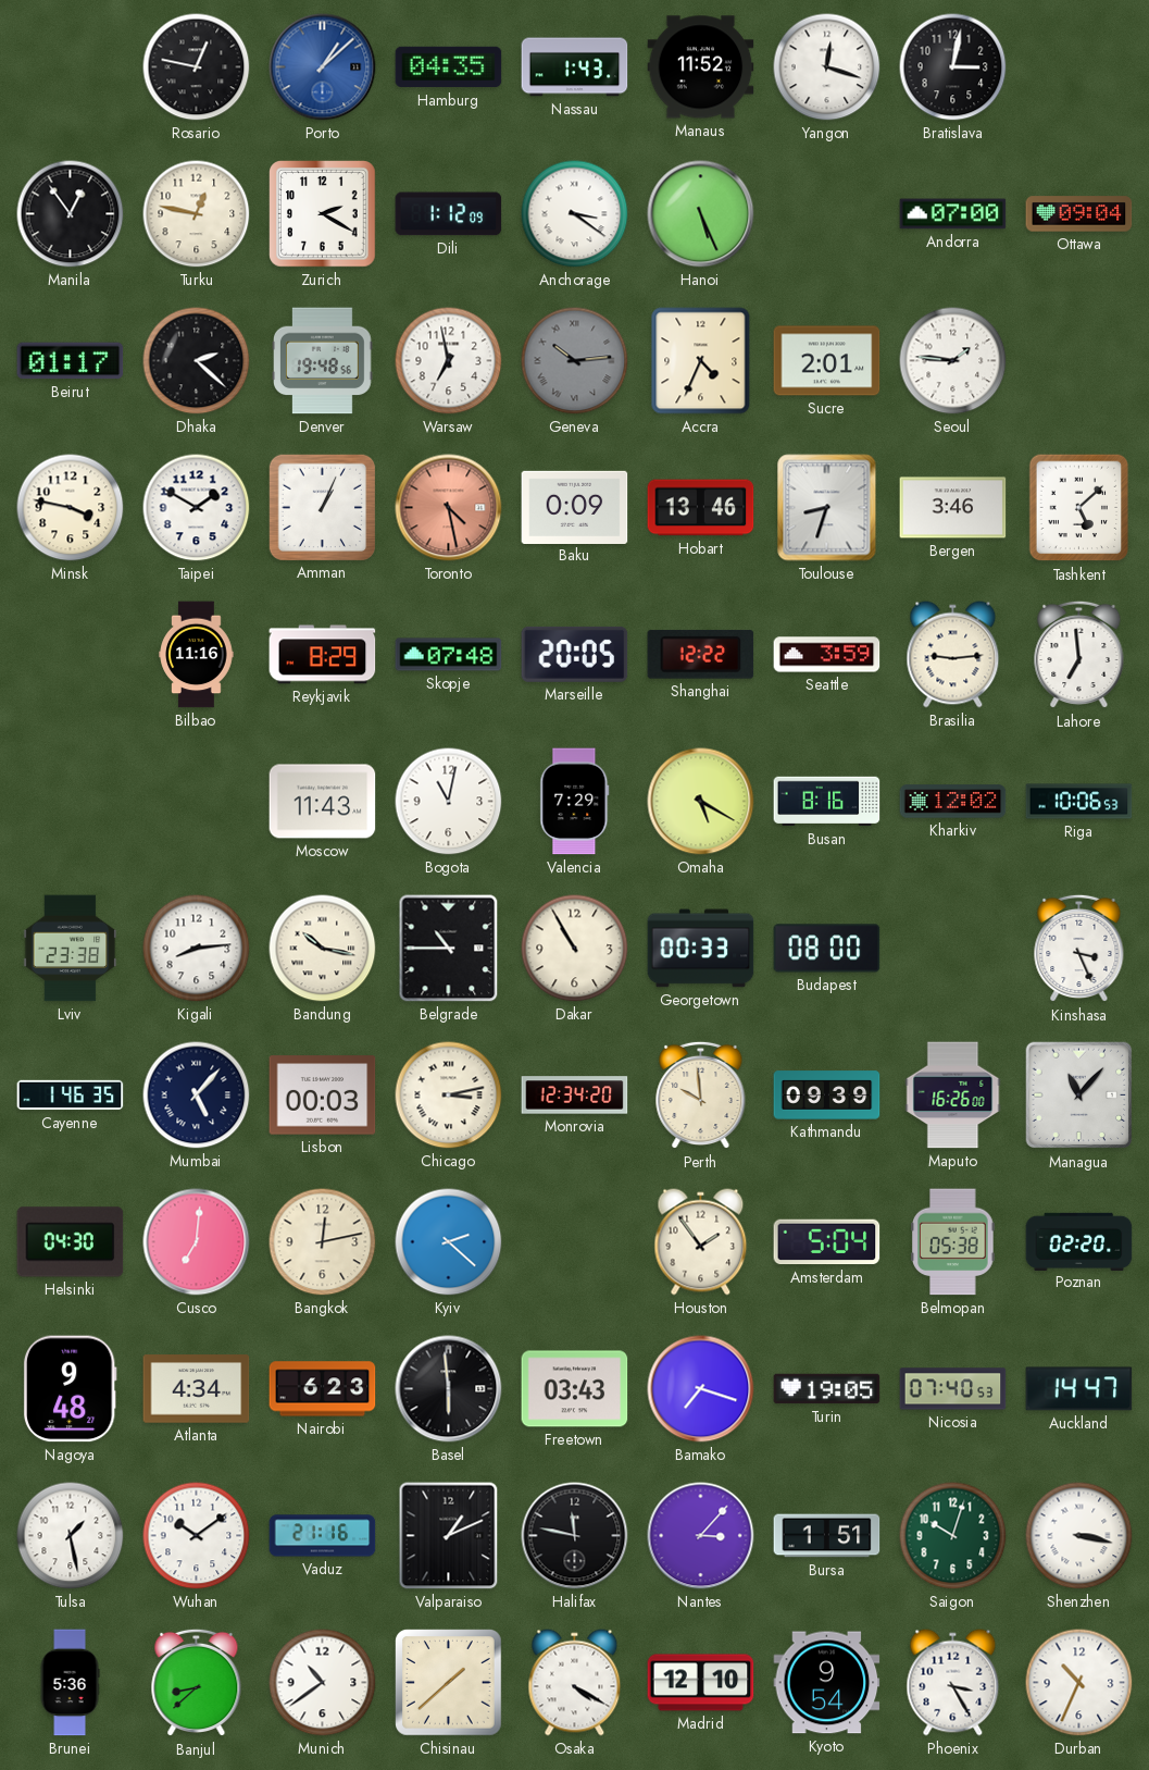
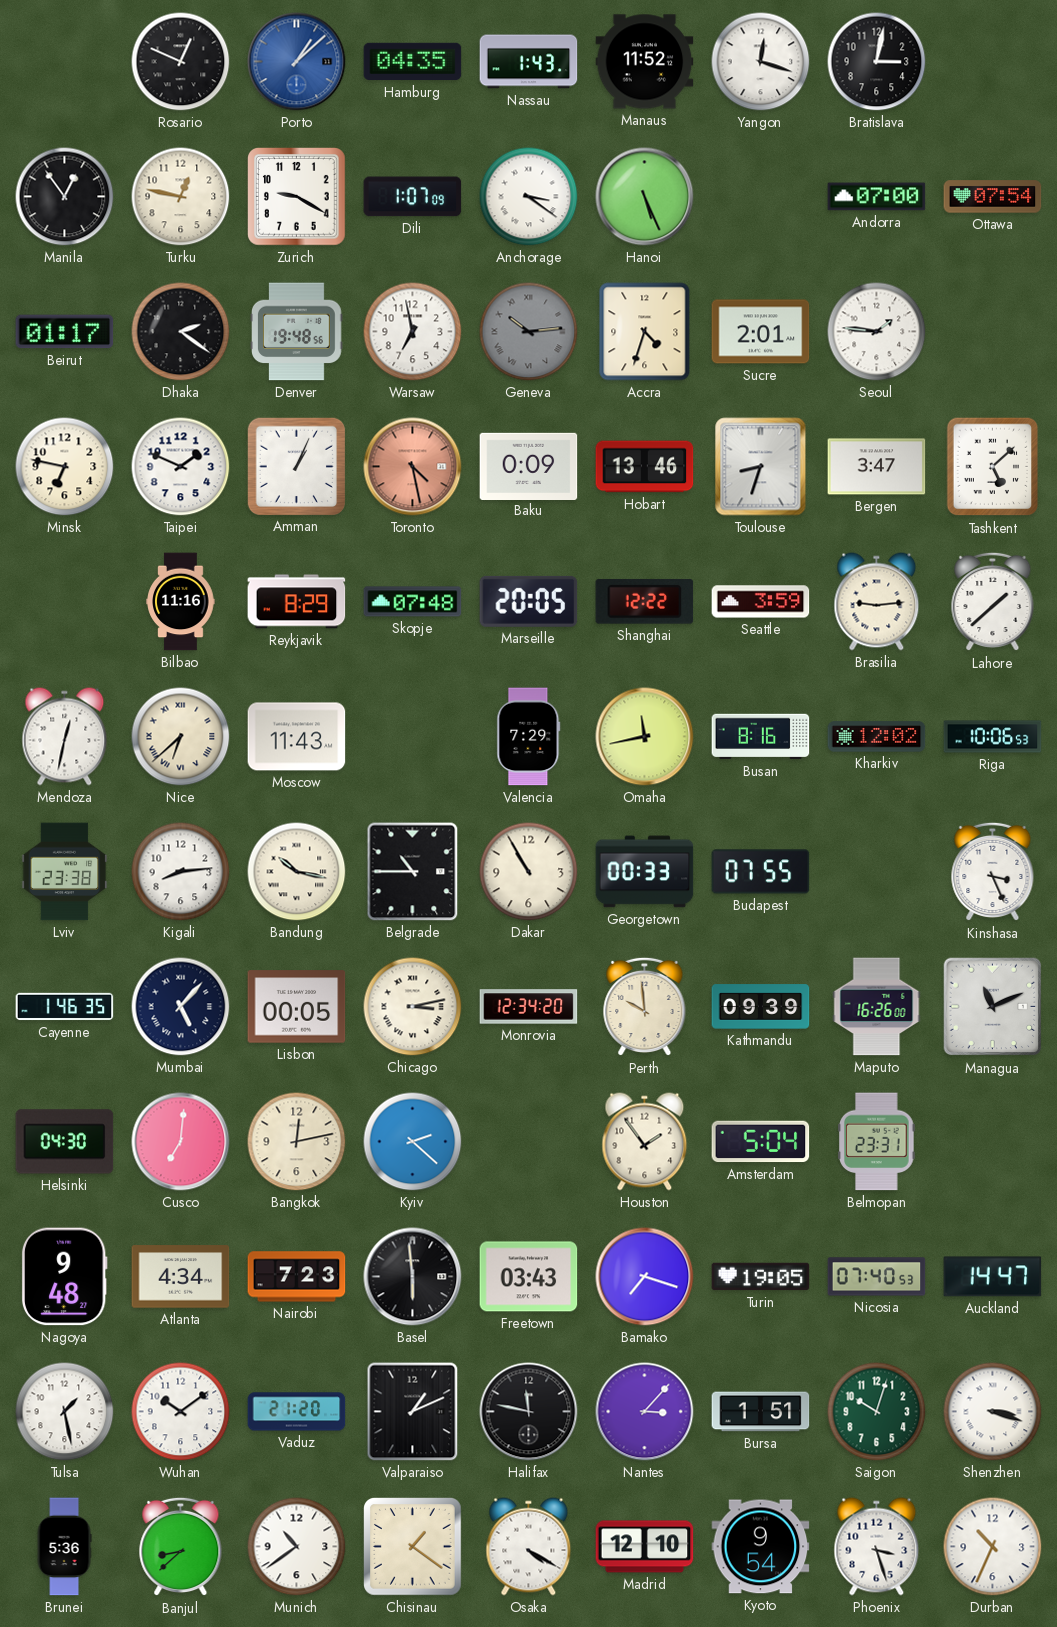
Rosario: 12:47 -> 12:49 (181, 62)
Zurich: 2:20 -> 9:20 (297, 197)
Dili: 1:12 -> 1:07 (413, 197)
Ottawa: 09:04 -> 07:54 (993, 197)
Dhaka: 2:22 -> 2:21 (181, 332)
Accra: 4:34 -> 4:33 (645, 332)
Minsk: 3:47 -> 6:47 (65, 467)
Taipei: 1:50 -> 1:49 (181, 467)
Bergen: 3:46 -> 3:47 (877, 467)
Lahore: 6:59 -> 1:38 (993, 602)
Mendoza: none -> 12:32 (65, 737)
Nice: none -> 6:38 (181, 737)
Bogota: 11:02 -> none (449, 802)
Omaha: 5:20 -> 11:43 (645, 737)
Budapest: 08:00 -> 07:55 (761, 872)
Lisbon: 00:03 -> 00:05 (297, 1007)
Managua: 11:07 -> 11:11 (993, 1007)
Belmopan: 05:38 -> 23:31 (877, 1142)
Poznan: 02:20 -> none (1079, 1241)
Nairobi: 6:23 -> 7:23 (297, 1277)
Vaduz: 21:16 -> 21:20 (297, 1412)
Shenzhen: 3:17 -> 3:18 (993, 1412)
Chisinau: 1:38 -> 1:21 (413, 1547)
Phoenix: 3:25 -> 3:27 (877, 1547)
